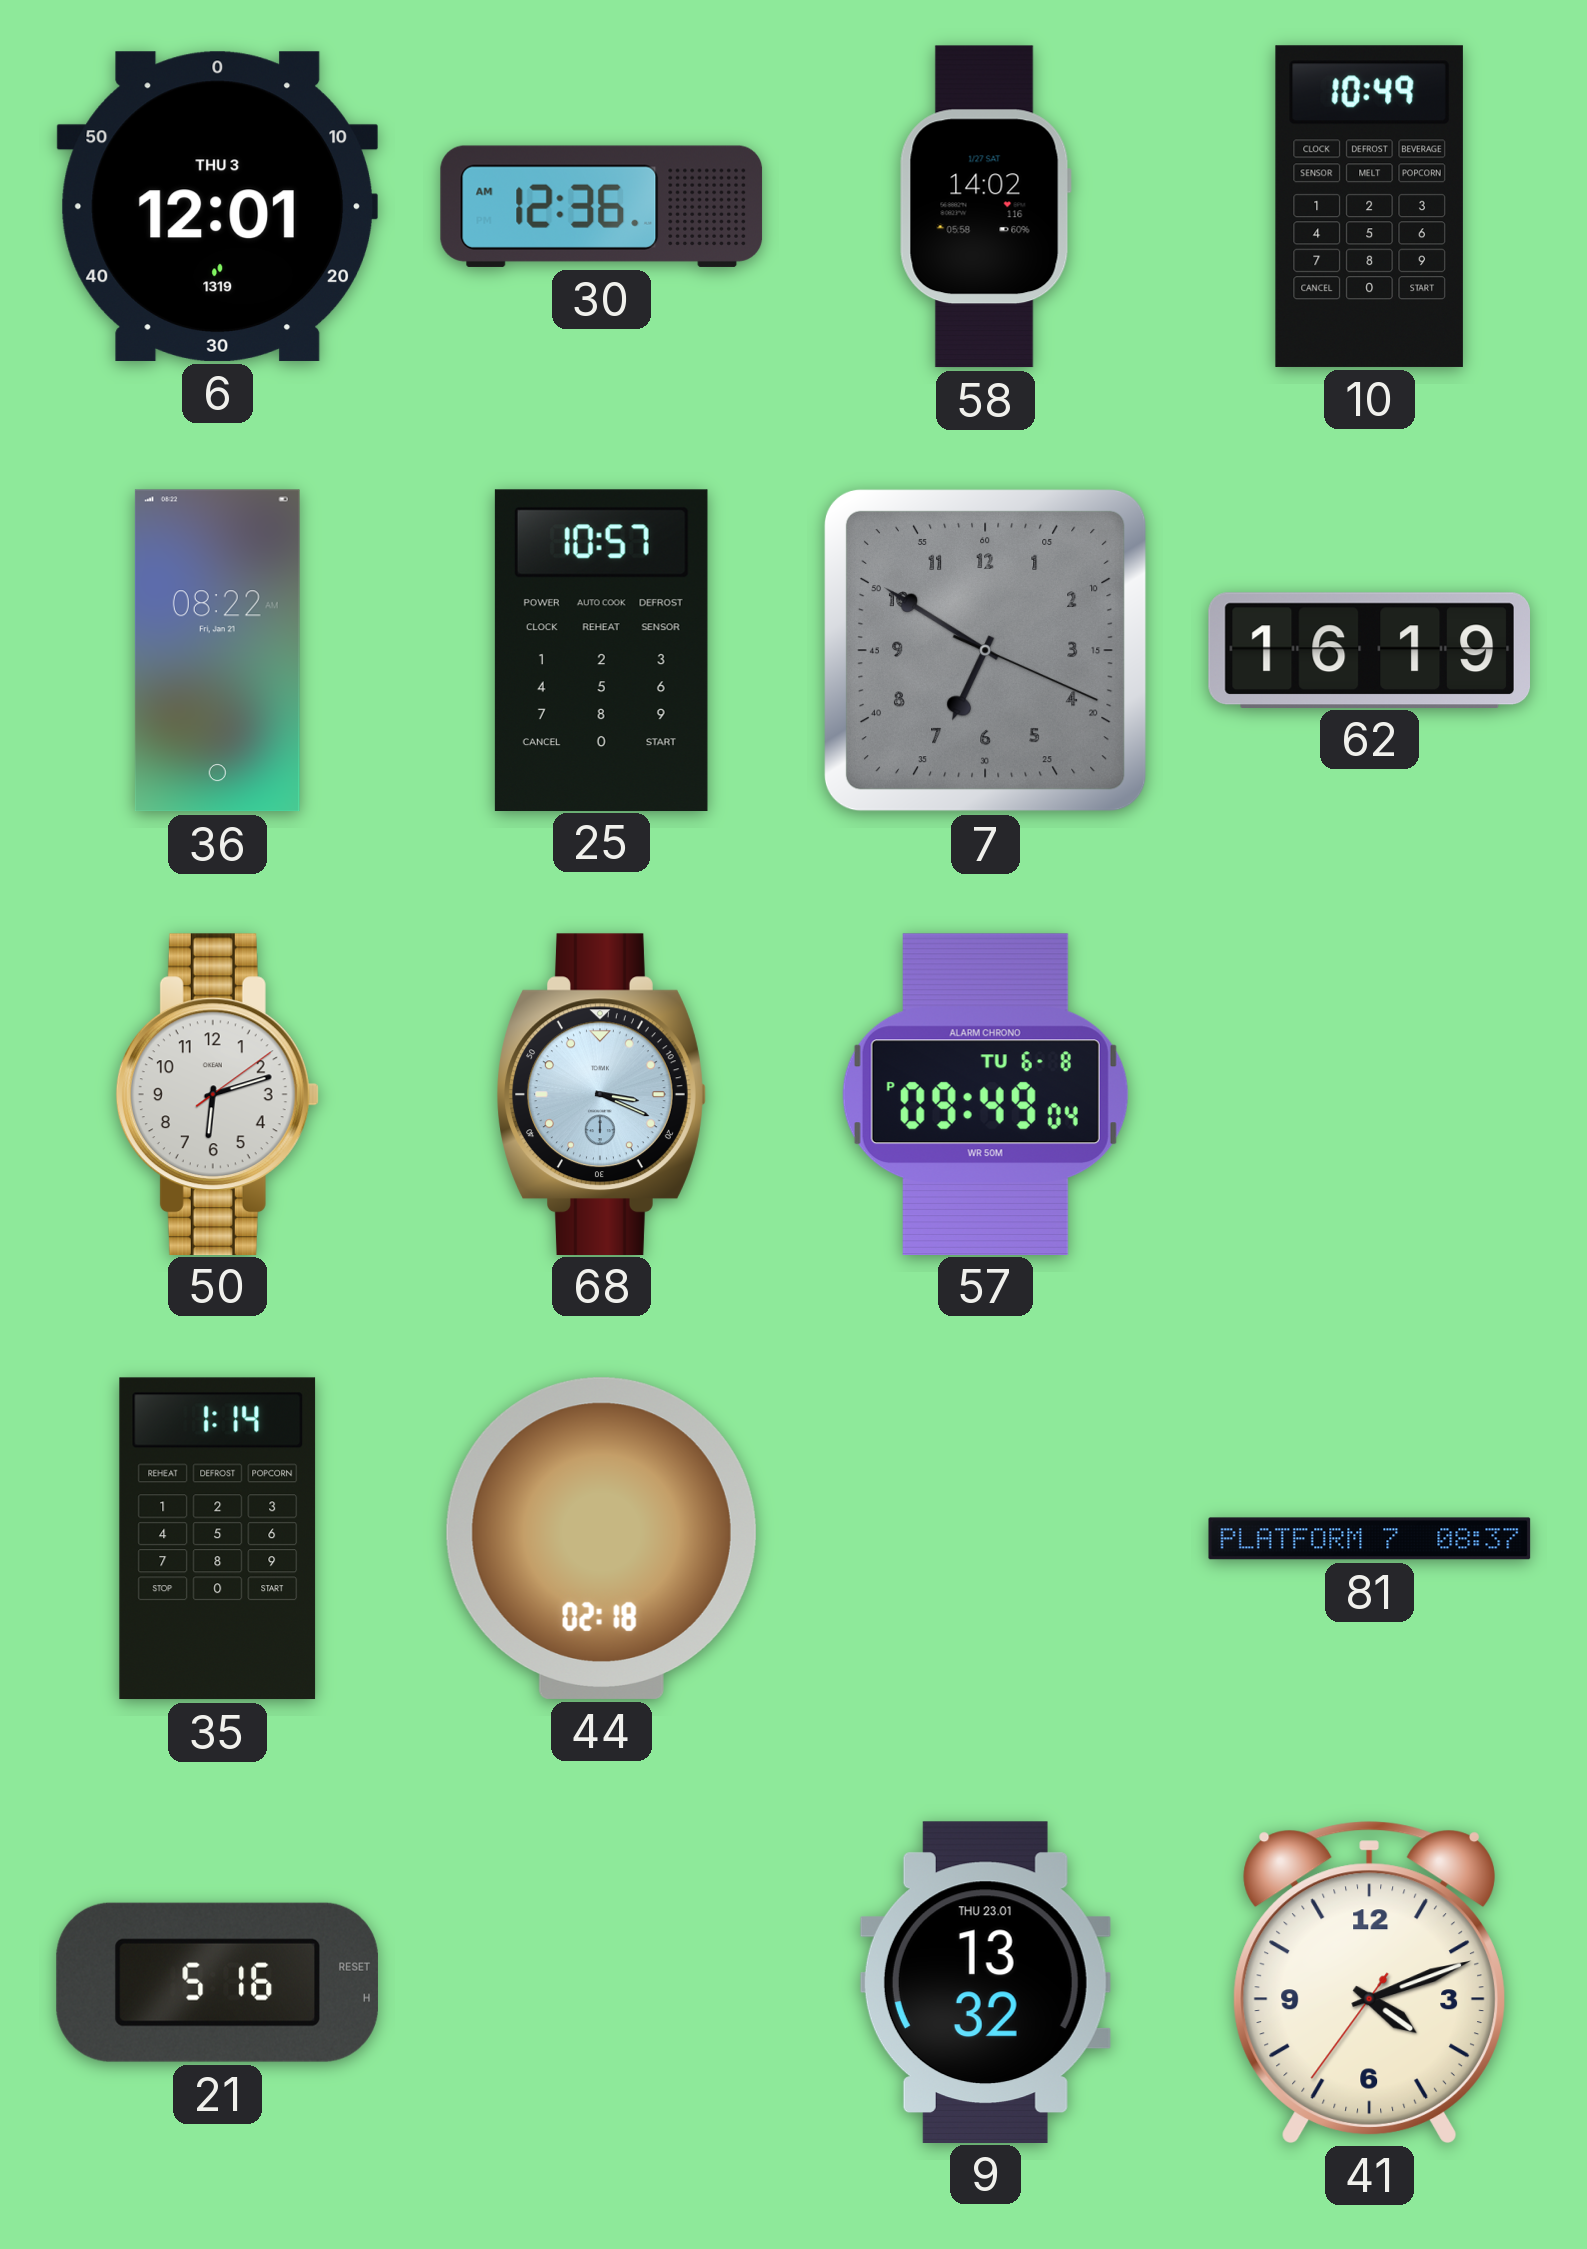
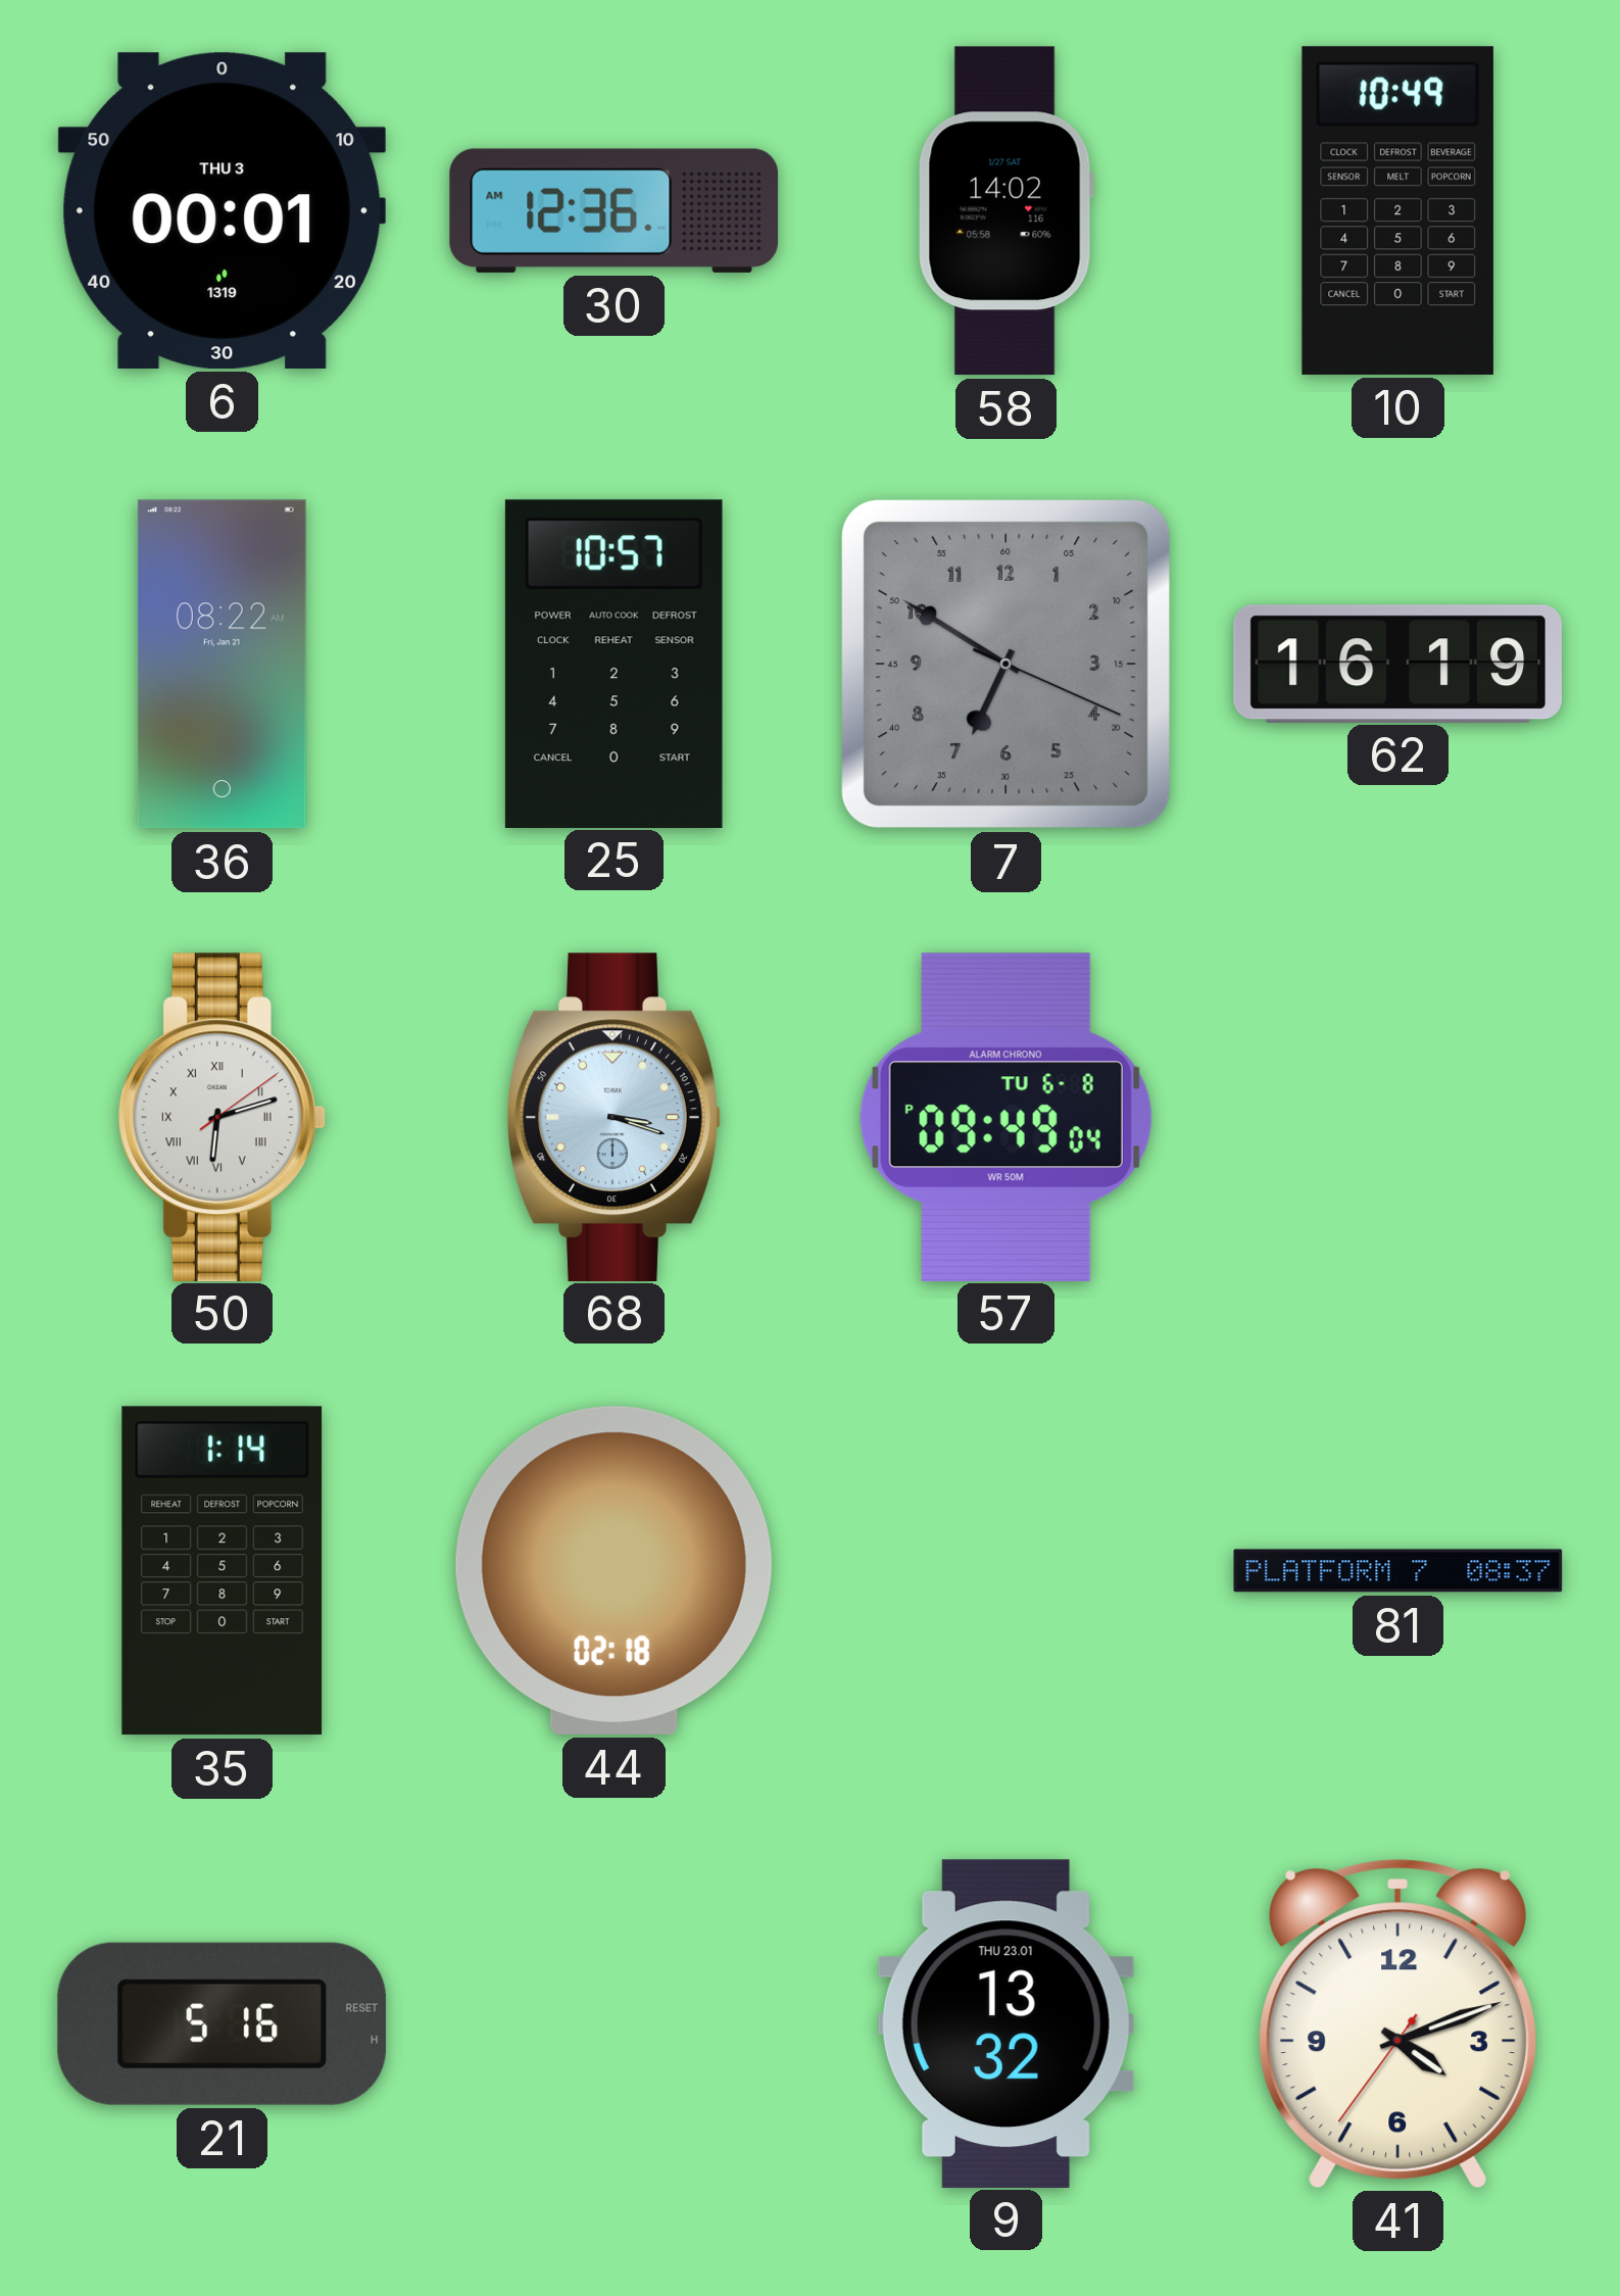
6: 12:01 -> 00:01 (222, 210)
50 numerals: Arabic -> Roman (222, 1117)
68: 3:19 -> 3:18 (613, 1117)
